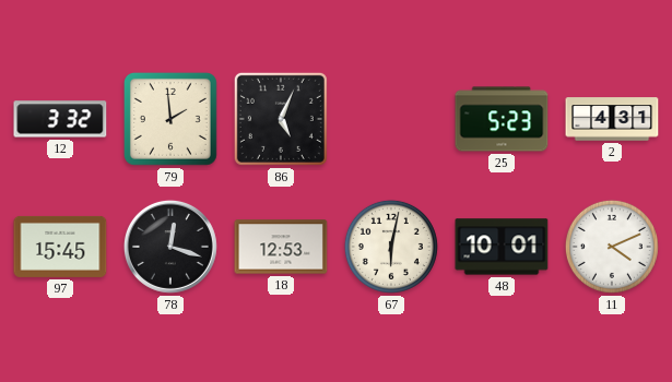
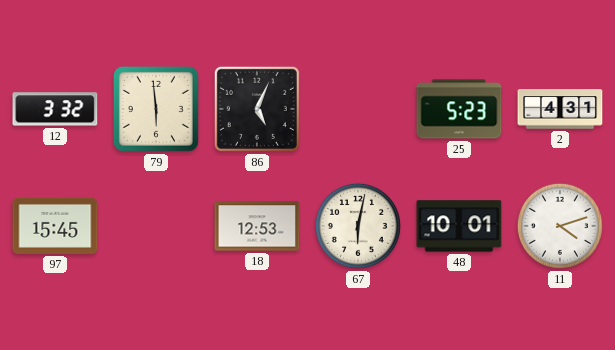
79: 1:59 -> 5:59 (156, 109)
78: 12:18 -> none (170, 247)
11: 4:11 -> 4:12 (560, 226)
